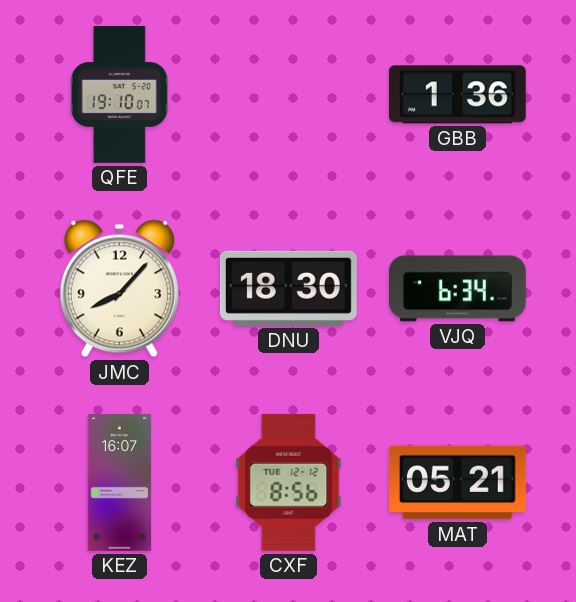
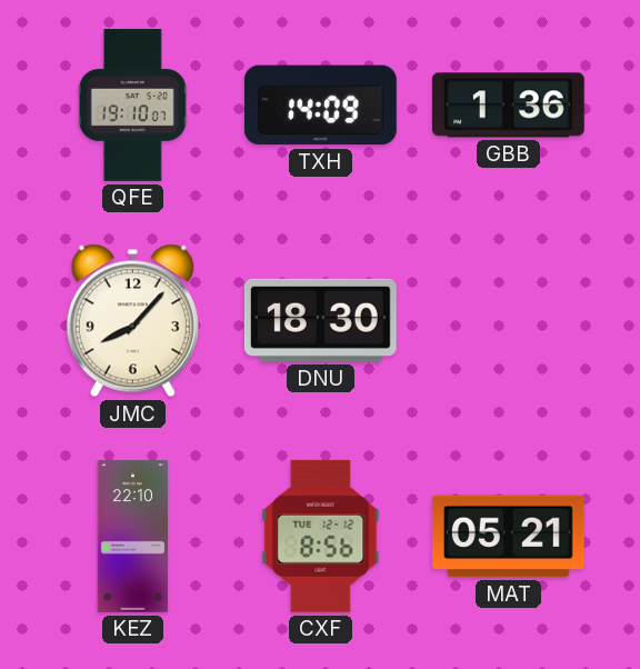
TXH: none -> 14:09 (320, 106)
VJQ: 6:34 -> none (458, 289)
KEZ: 16:07 -> 22:10 (132, 537)
